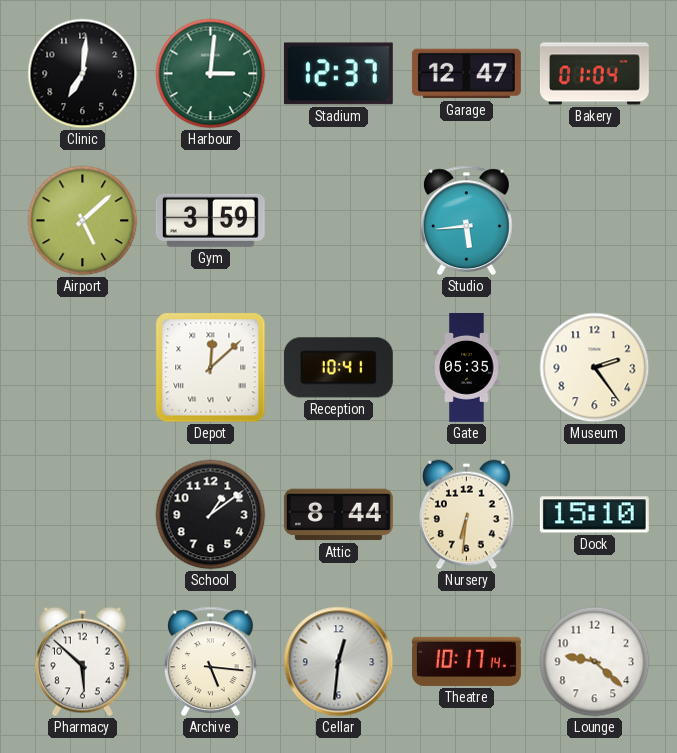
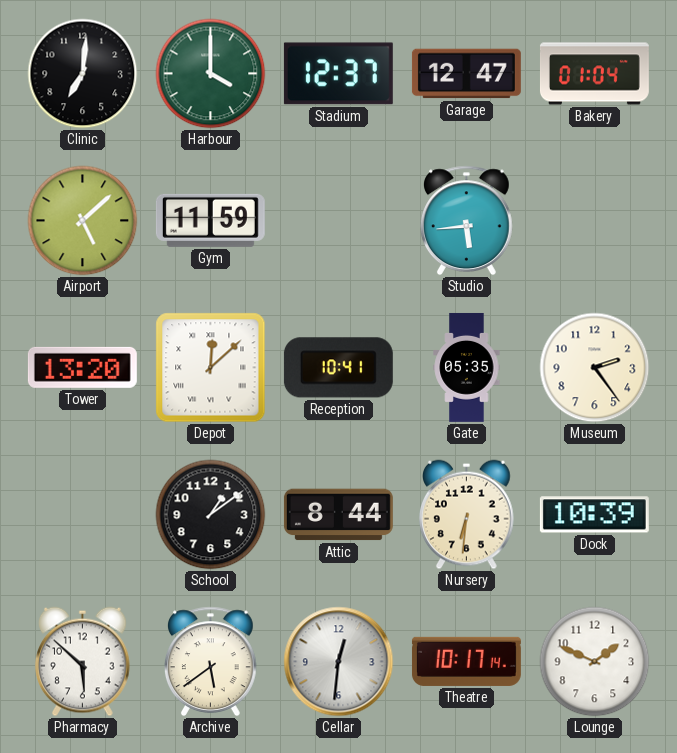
Harbour: 3:01 -> 4:00 (211, 74)
Gym: 3:59 -> 11:59 (210, 220)
Tower: none -> 13:20 (82, 367)
Dock: 15:10 -> 10:39 (594, 515)
Archive: 5:16 -> 5:39 (210, 662)
Lounge: 9:22 -> 1:49 (595, 662)
